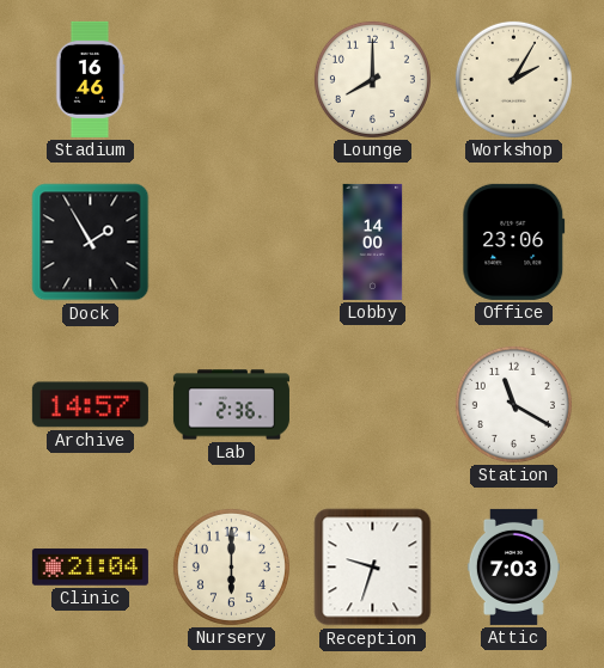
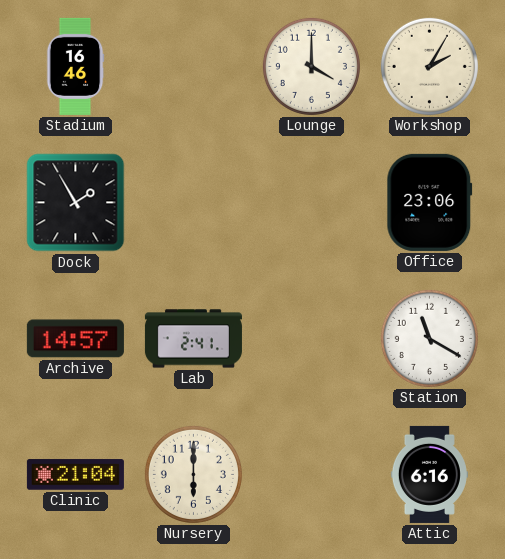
Lounge: 8:00 -> 4:00 (311, 66)
Lobby: 14:00 -> none (373, 241)
Lab: 2:36 -> 2:41 (193, 339)
Reception: 9:33 -> none (373, 568)
Attic: 7:03 -> 6:16 (429, 474)
